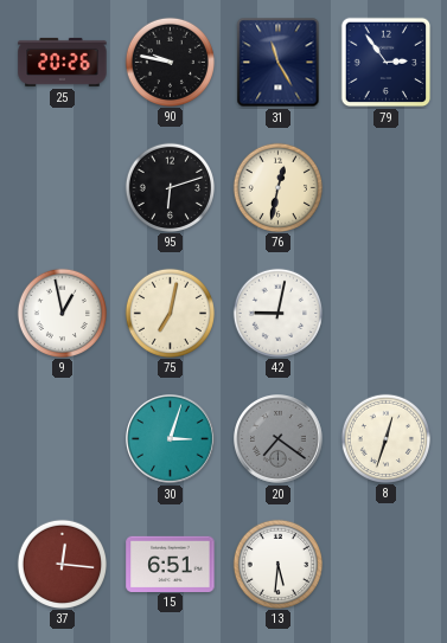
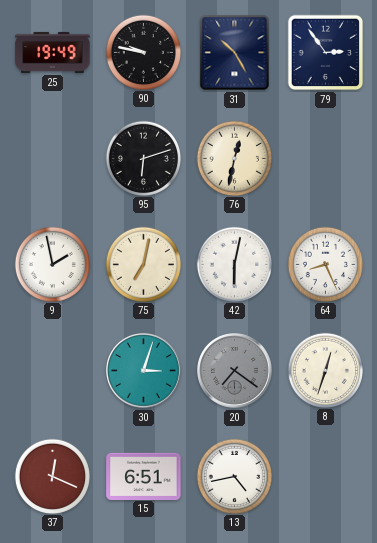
25: 20:26 -> 19:49 (53, 52)
31: 11:25 -> 10:25 (235, 53)
9: 12:58 -> 1:58 (52, 264)
42: 9:02 -> 6:02 (234, 264)
64: none -> 8:26 (325, 264)
37: 12:16 -> 12:19 (52, 476)
13: 5:31 -> 4:43 (234, 476)
